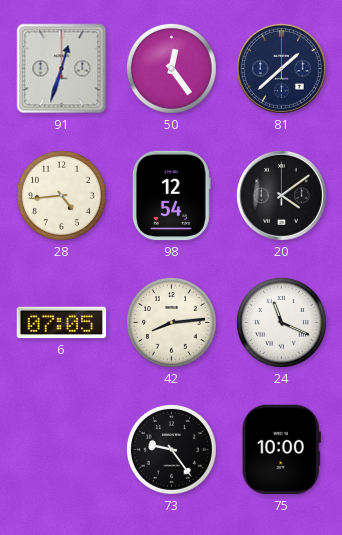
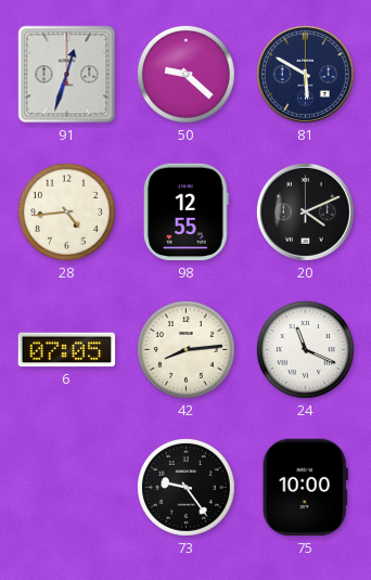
50: 12:24 -> 9:22 (185, 74)
81: 1:38 -> 5:50 (305, 74)
98: 12:54 -> 12:55 (185, 212)
20: 4:09 -> 4:11 (305, 211)
